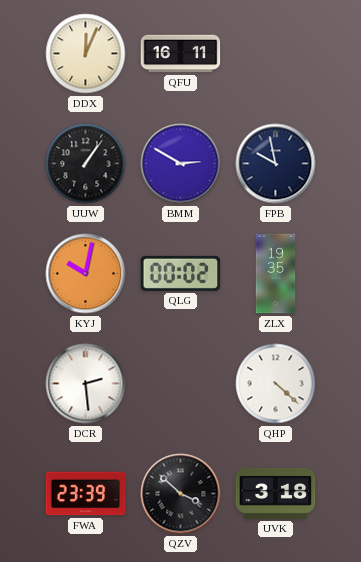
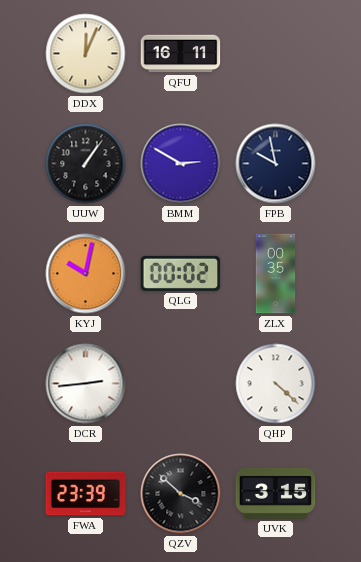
ZLX: 19:35 -> 00:35 (276, 274)
DCR: 2:29 -> 2:44 (86, 384)
UVK: 3:18 -> 3:15 (276, 493)
